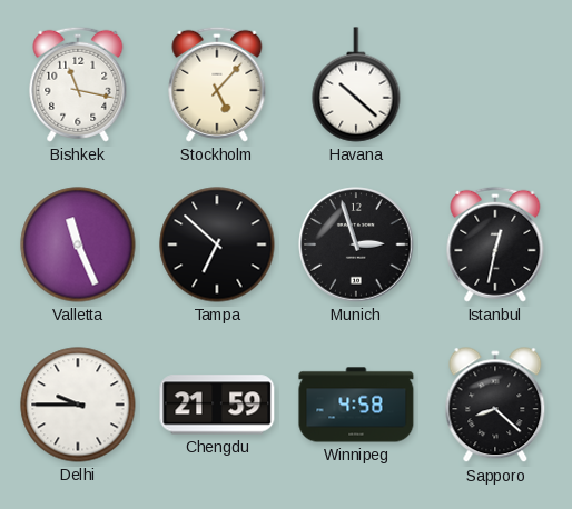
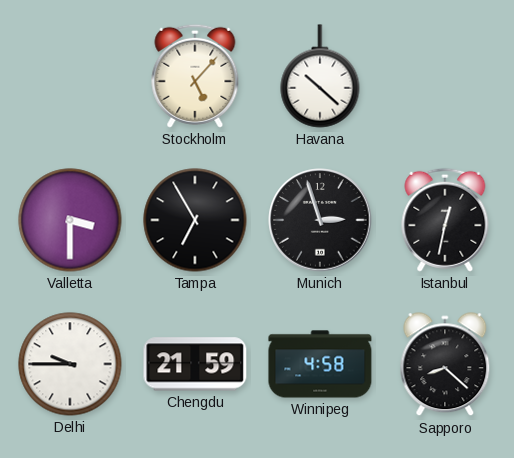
Bishkek: 11:17 -> none (78, 84)
Valletta: 11:26 -> 3:30 (70, 220)
Tampa: 6:52 -> 6:55 (195, 220)
